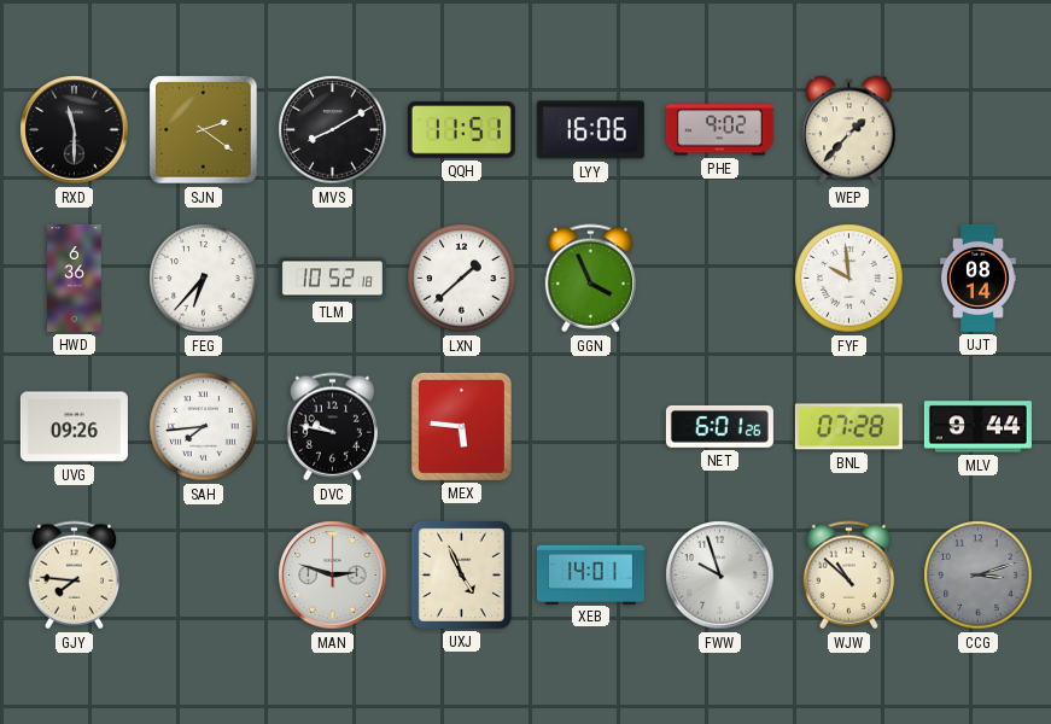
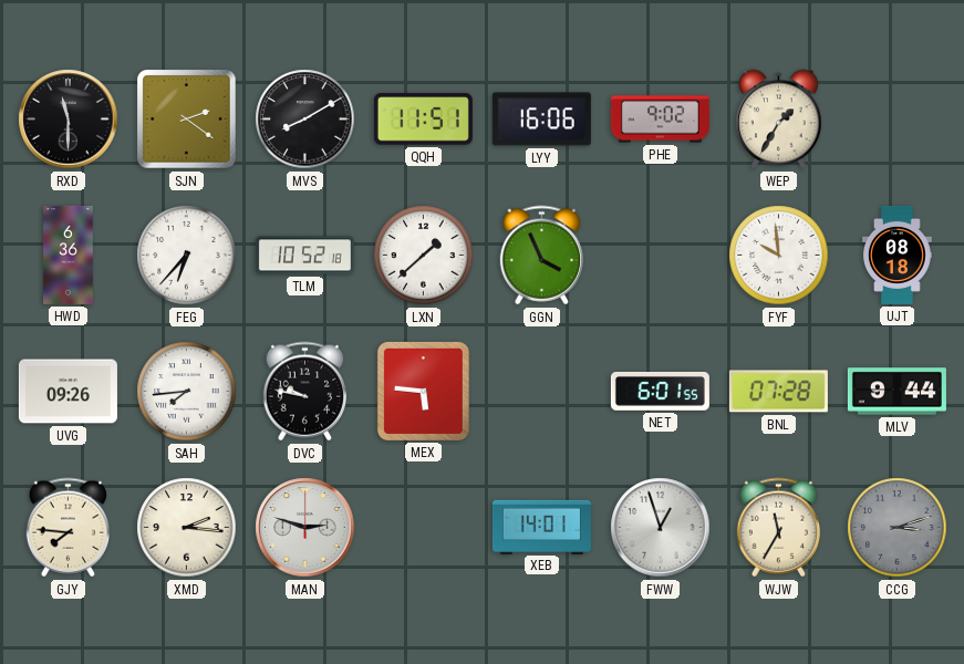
WEP: 1:37 -> 1:35 (779, 120)
UJT: 08:14 -> 08:18 (896, 255)
NET: 6:01:26 -> 6:01:55 (660, 391)
XMD: none -> 2:16 (187, 528)
UXJ: 4:56 -> none (461, 574)
FWW: 9:57 -> 12:57 (661, 528)
WJW: 10:52 -> 11:35 (778, 528)
